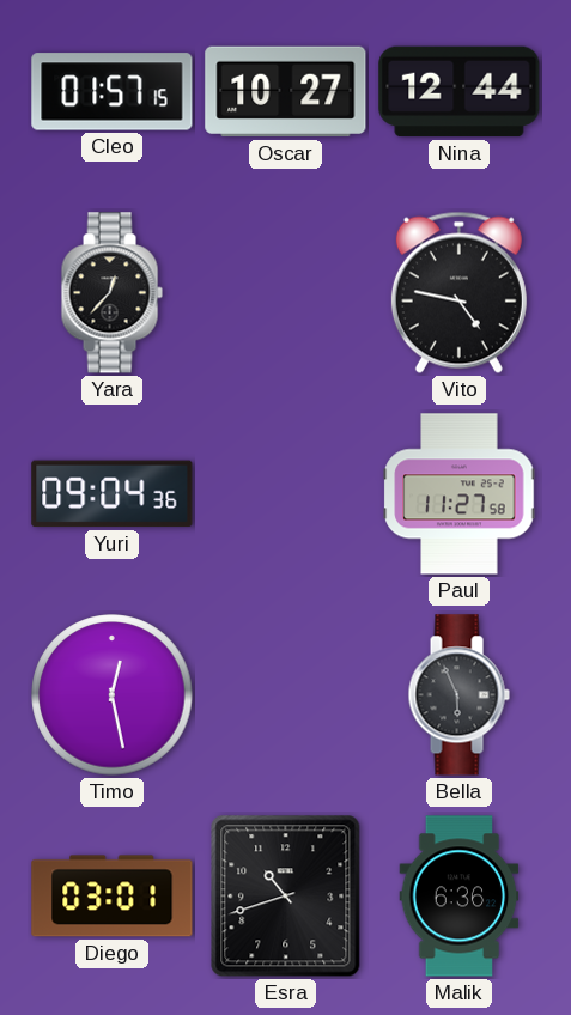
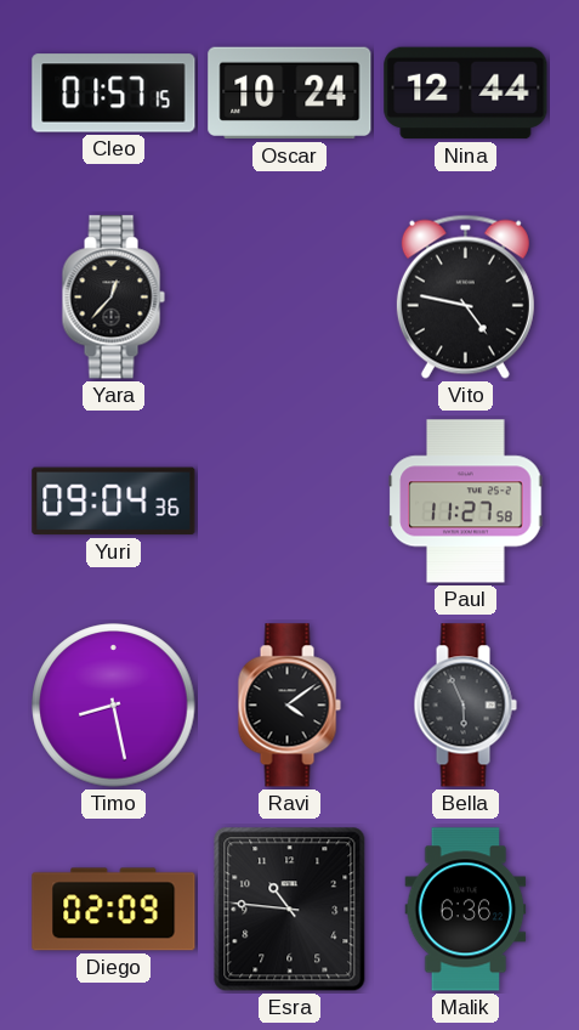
Oscar: 10:27 -> 10:24 (290, 94)
Timo: 12:28 -> 8:28 (114, 706)
Ravi: none -> 4:09 (289, 706)
Diego: 03:01 -> 02:09 (114, 910)
Esra: 10:42 -> 10:46 (290, 910)
